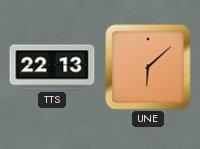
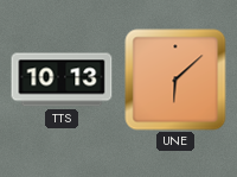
TTS: 22:13 -> 10:13 (62, 80)
